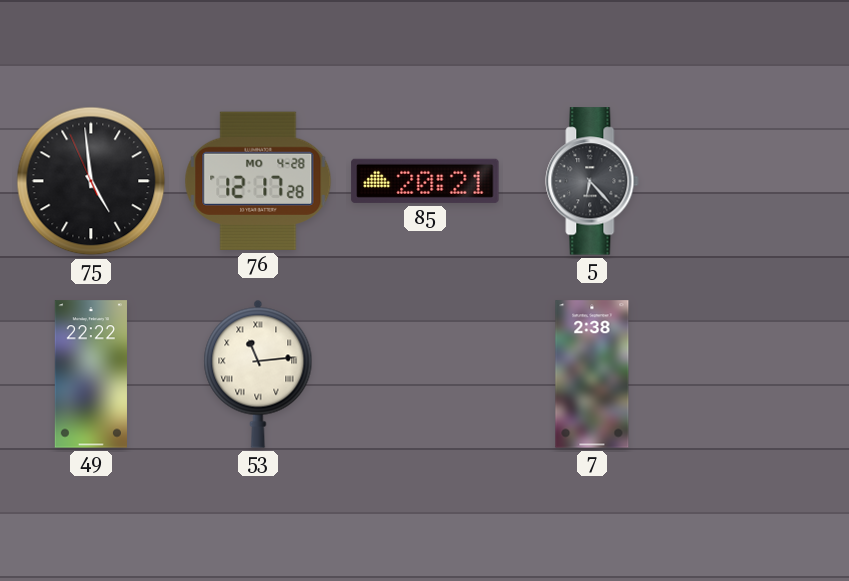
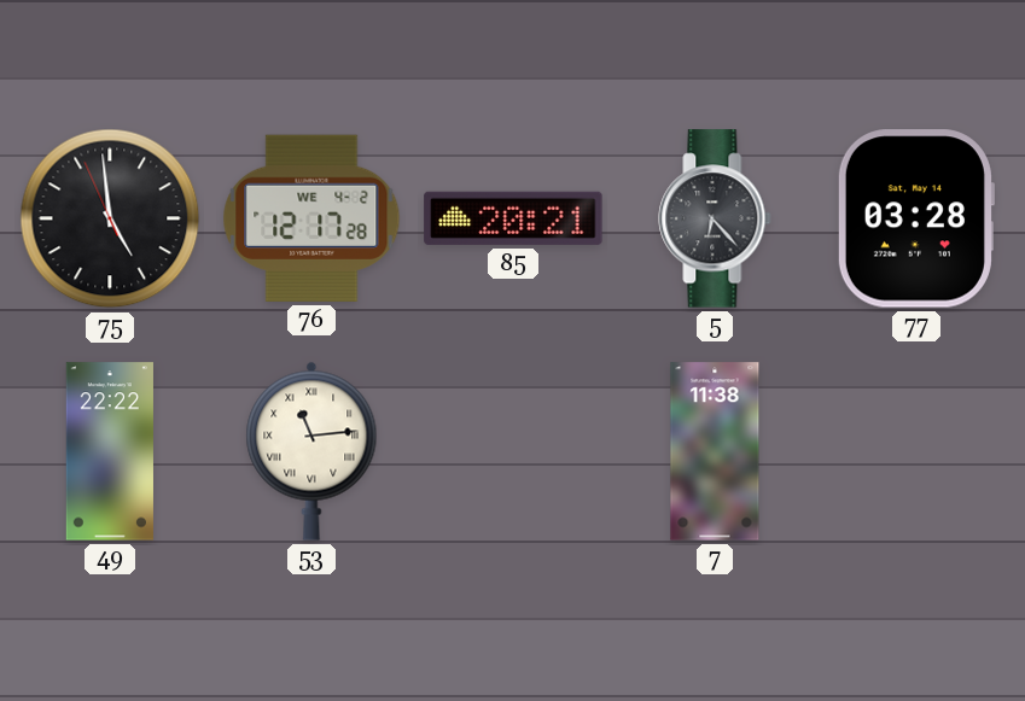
76 date: MO 4-28 -> WE 4-2 (311, 218)
77: none -> 03:28 (915, 218)
7: 2:38 -> 11:38 (715, 451)
